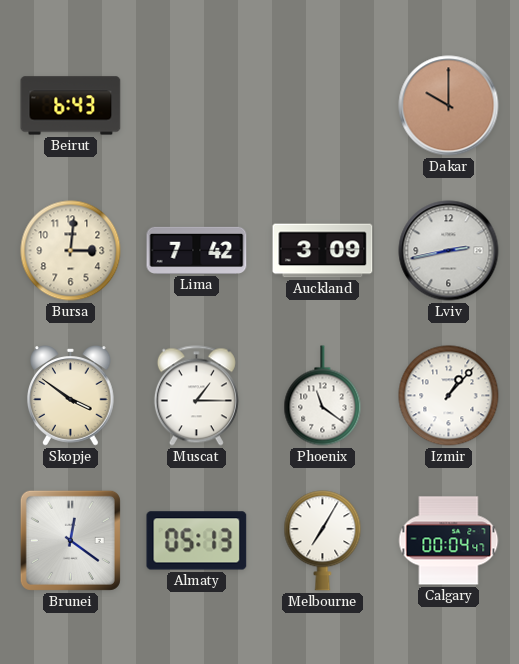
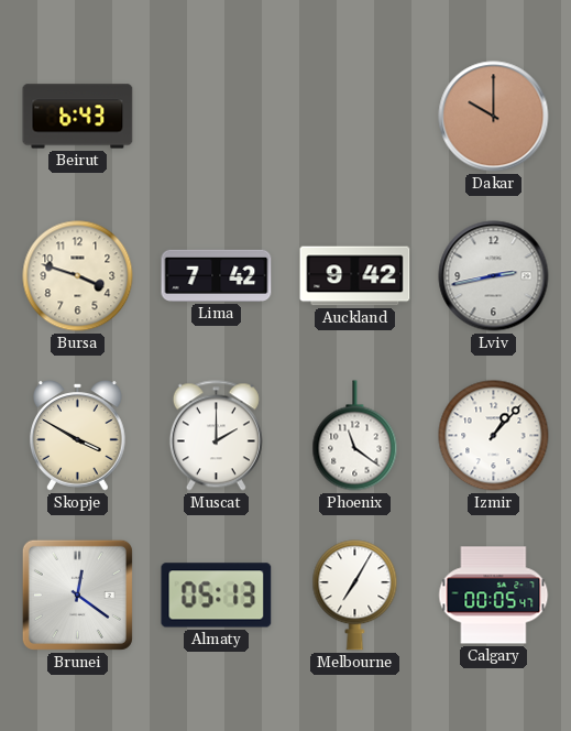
Bursa: 3:01 -> 3:48 (78, 276)
Auckland: 3:09 -> 9:42 (355, 276)
Skopje: 3:51 -> 3:50 (78, 436)
Muscat: 1:15 -> 2:00 (216, 436)
Calgary: 00:04 -> 00:05 (494, 596)
